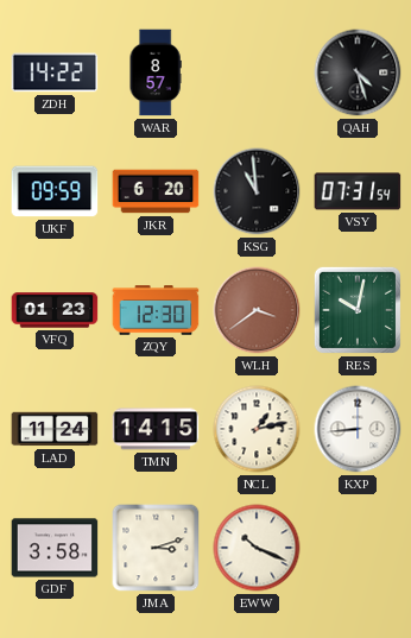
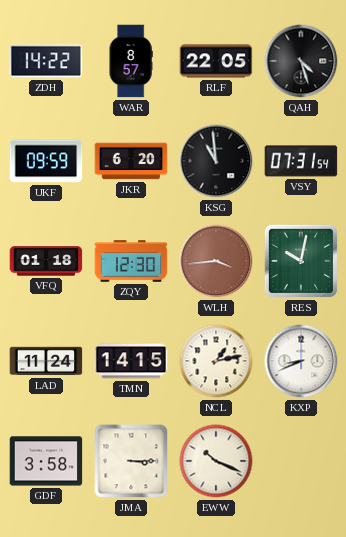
RLF: none -> 22:05 (216, 61)
VFQ: 01:23 -> 01:18 (46, 261)
WLH: 3:39 -> 3:44 (216, 261)
KXP: 8:44 -> 8:41 (301, 361)
JMA: 3:12 -> 3:15 (131, 461)
